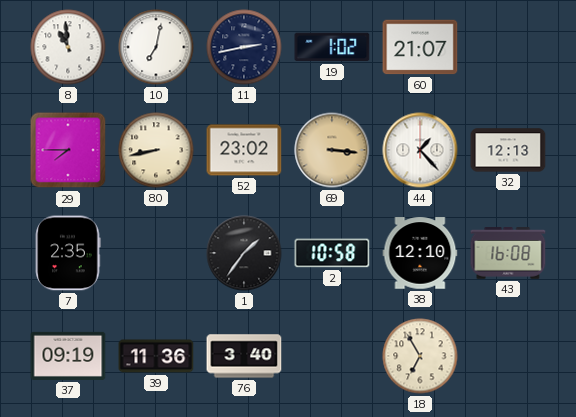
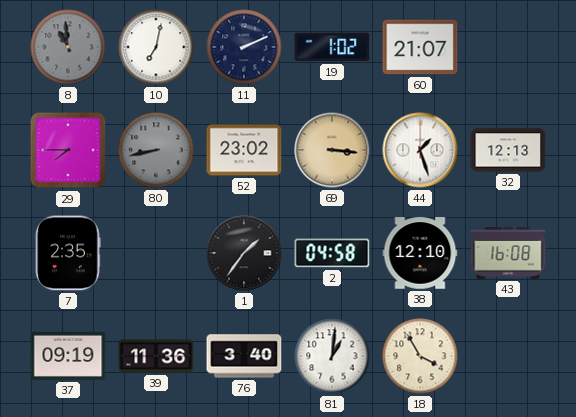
8 dial: white -> grey (68, 47)
11: 2:43 -> 2:11 (244, 47)
80 dial: cream -> grey (156, 150)
44: 1:23 -> 1:27 (420, 150)
2: 10:58 -> 04:58 (332, 253)
81: none -> 1:01 (332, 356)
18: 6:55 -> 3:55 (420, 356)
